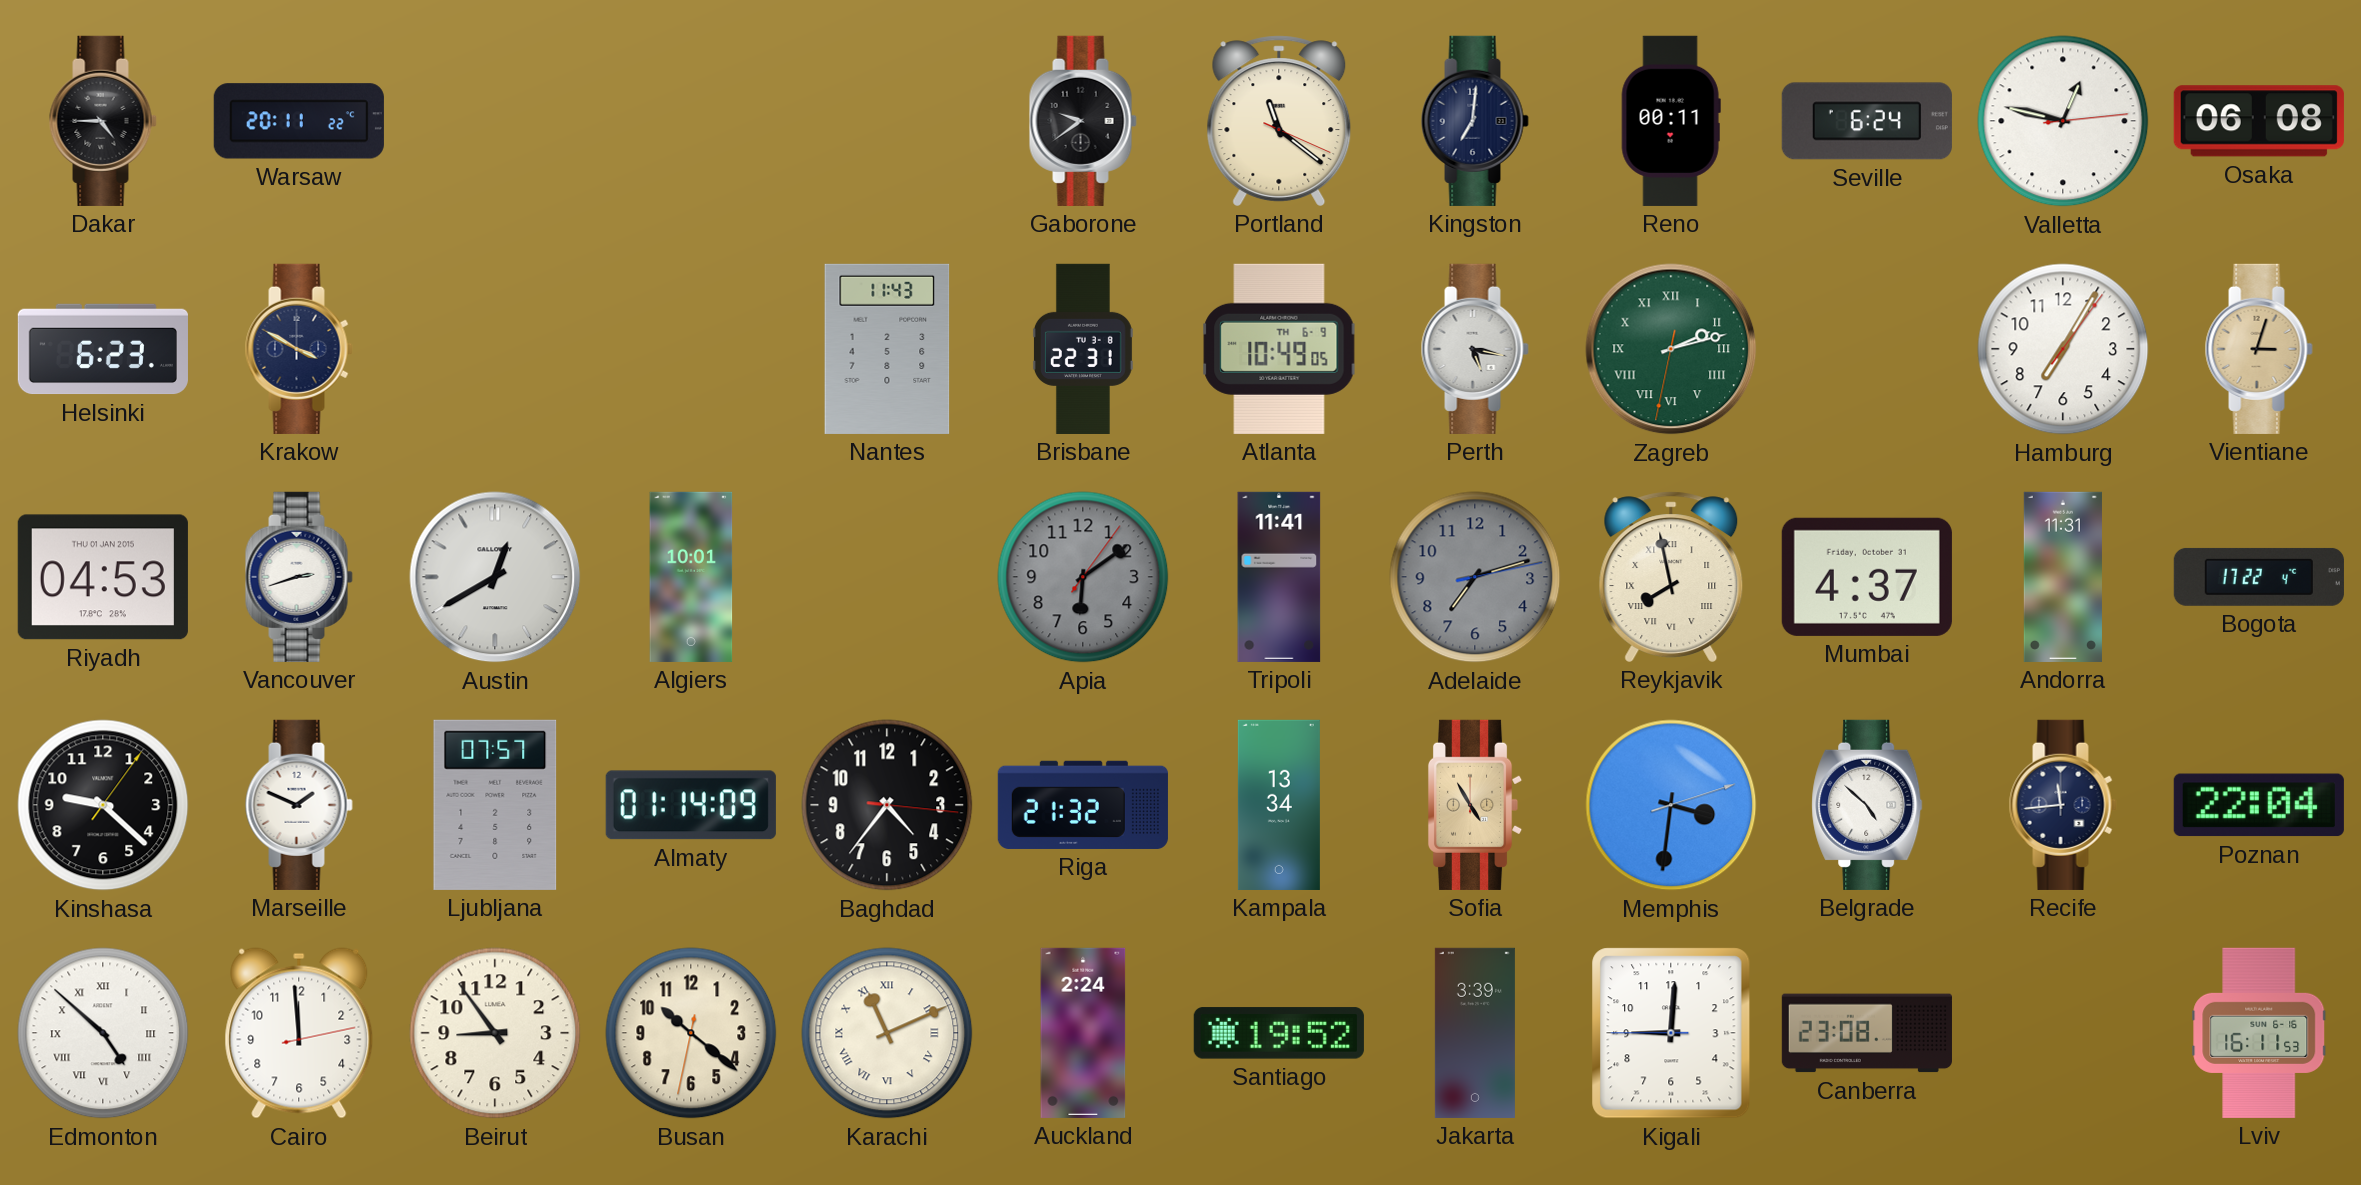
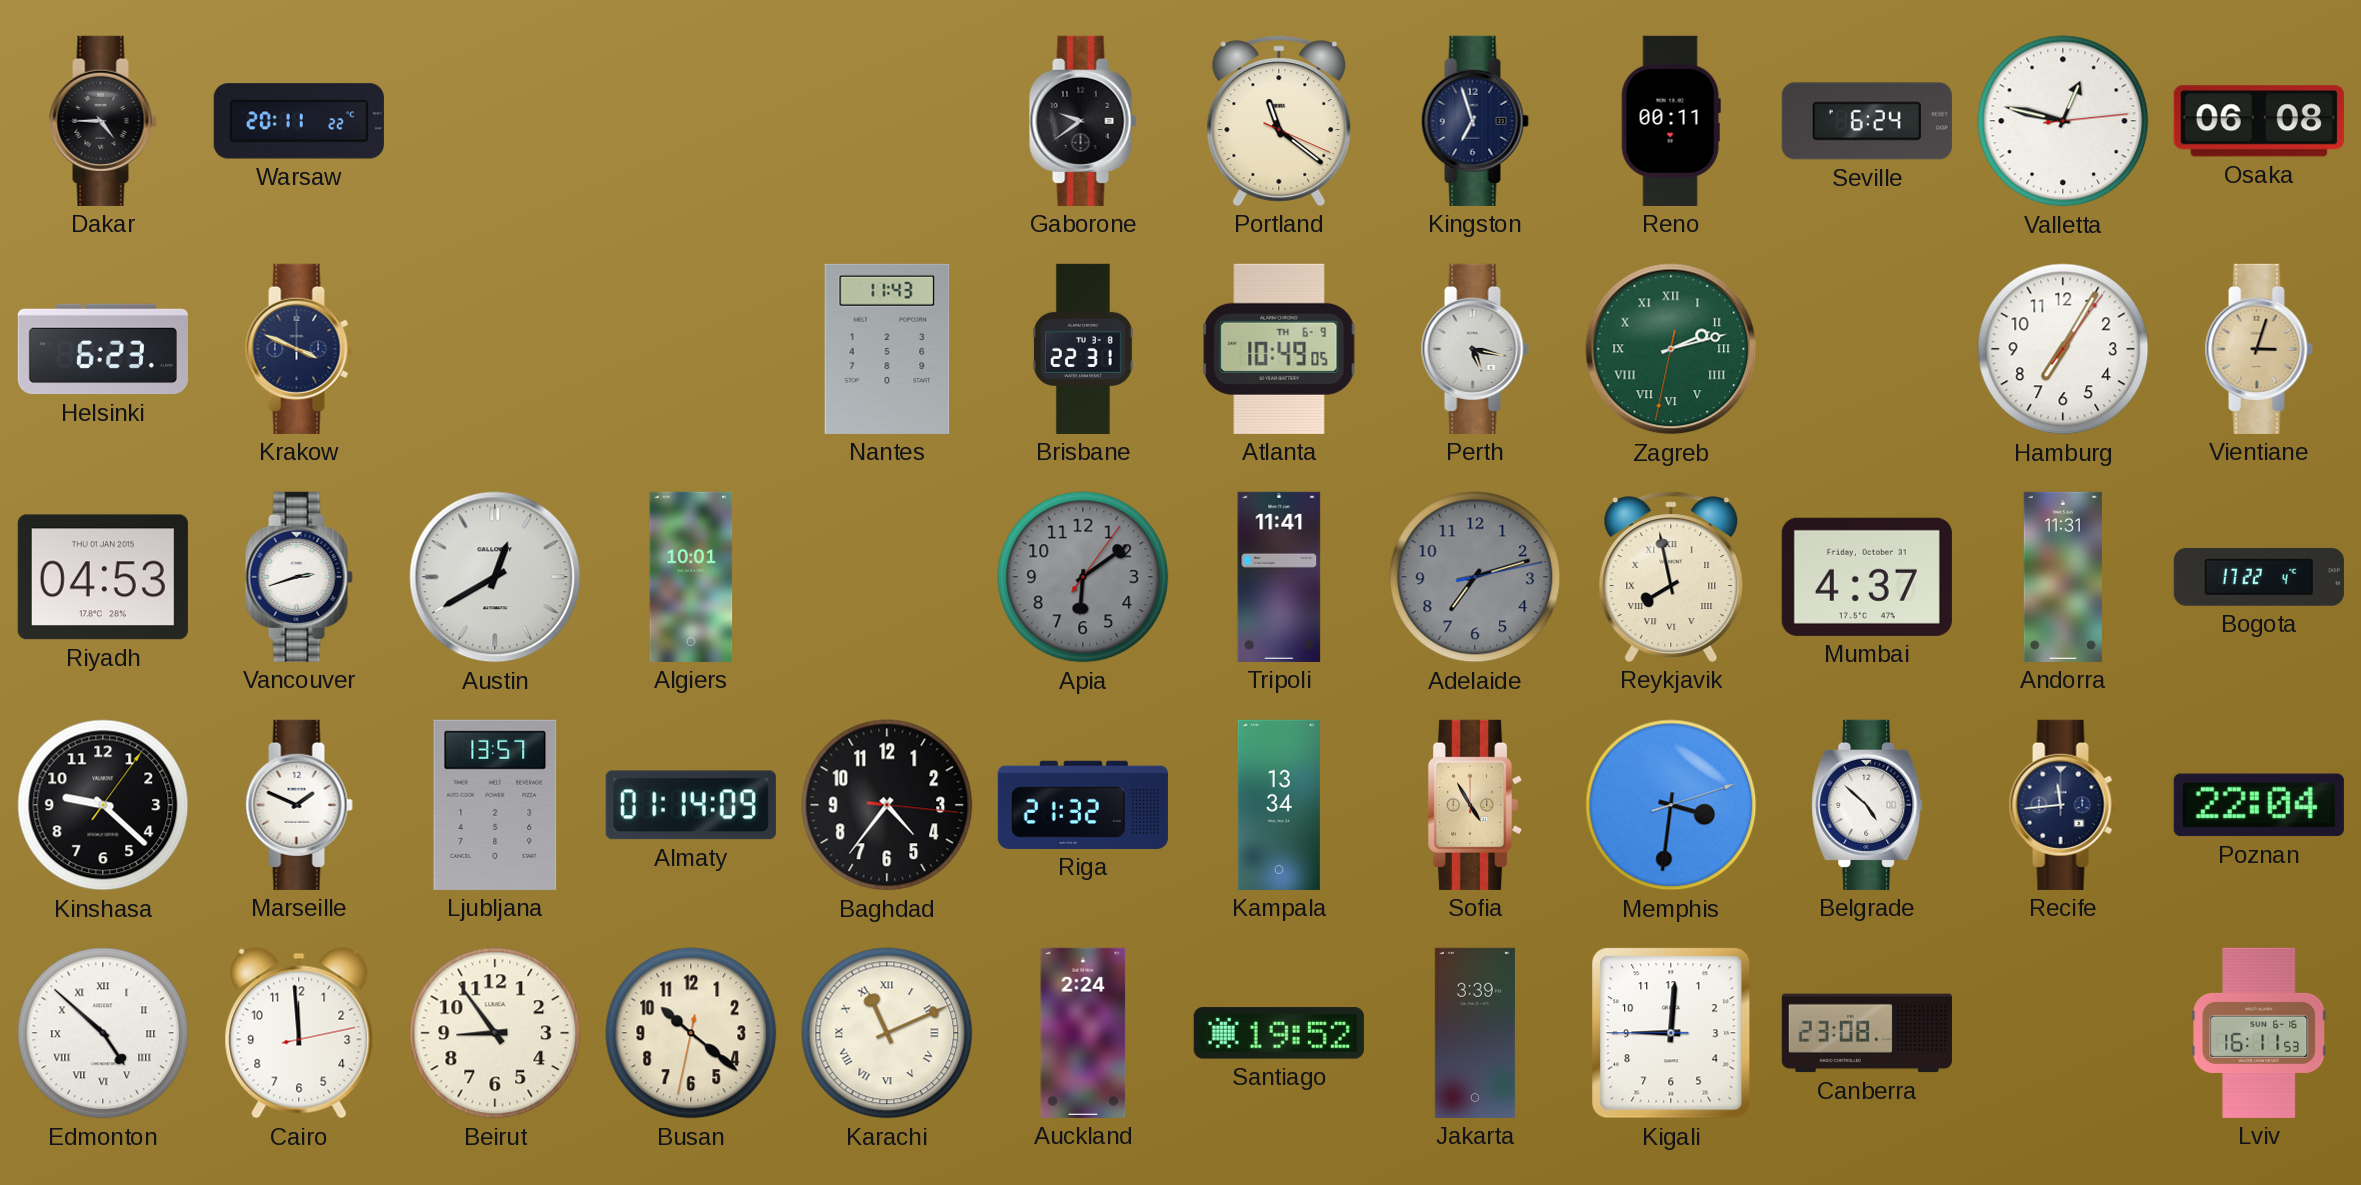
Kingston: 7:01 -> 6:57 (1475, 121)
Krakow: 3:50 -> 3:49 (299, 349)
Ljubljana: 07:57 -> 13:57 (495, 805)
